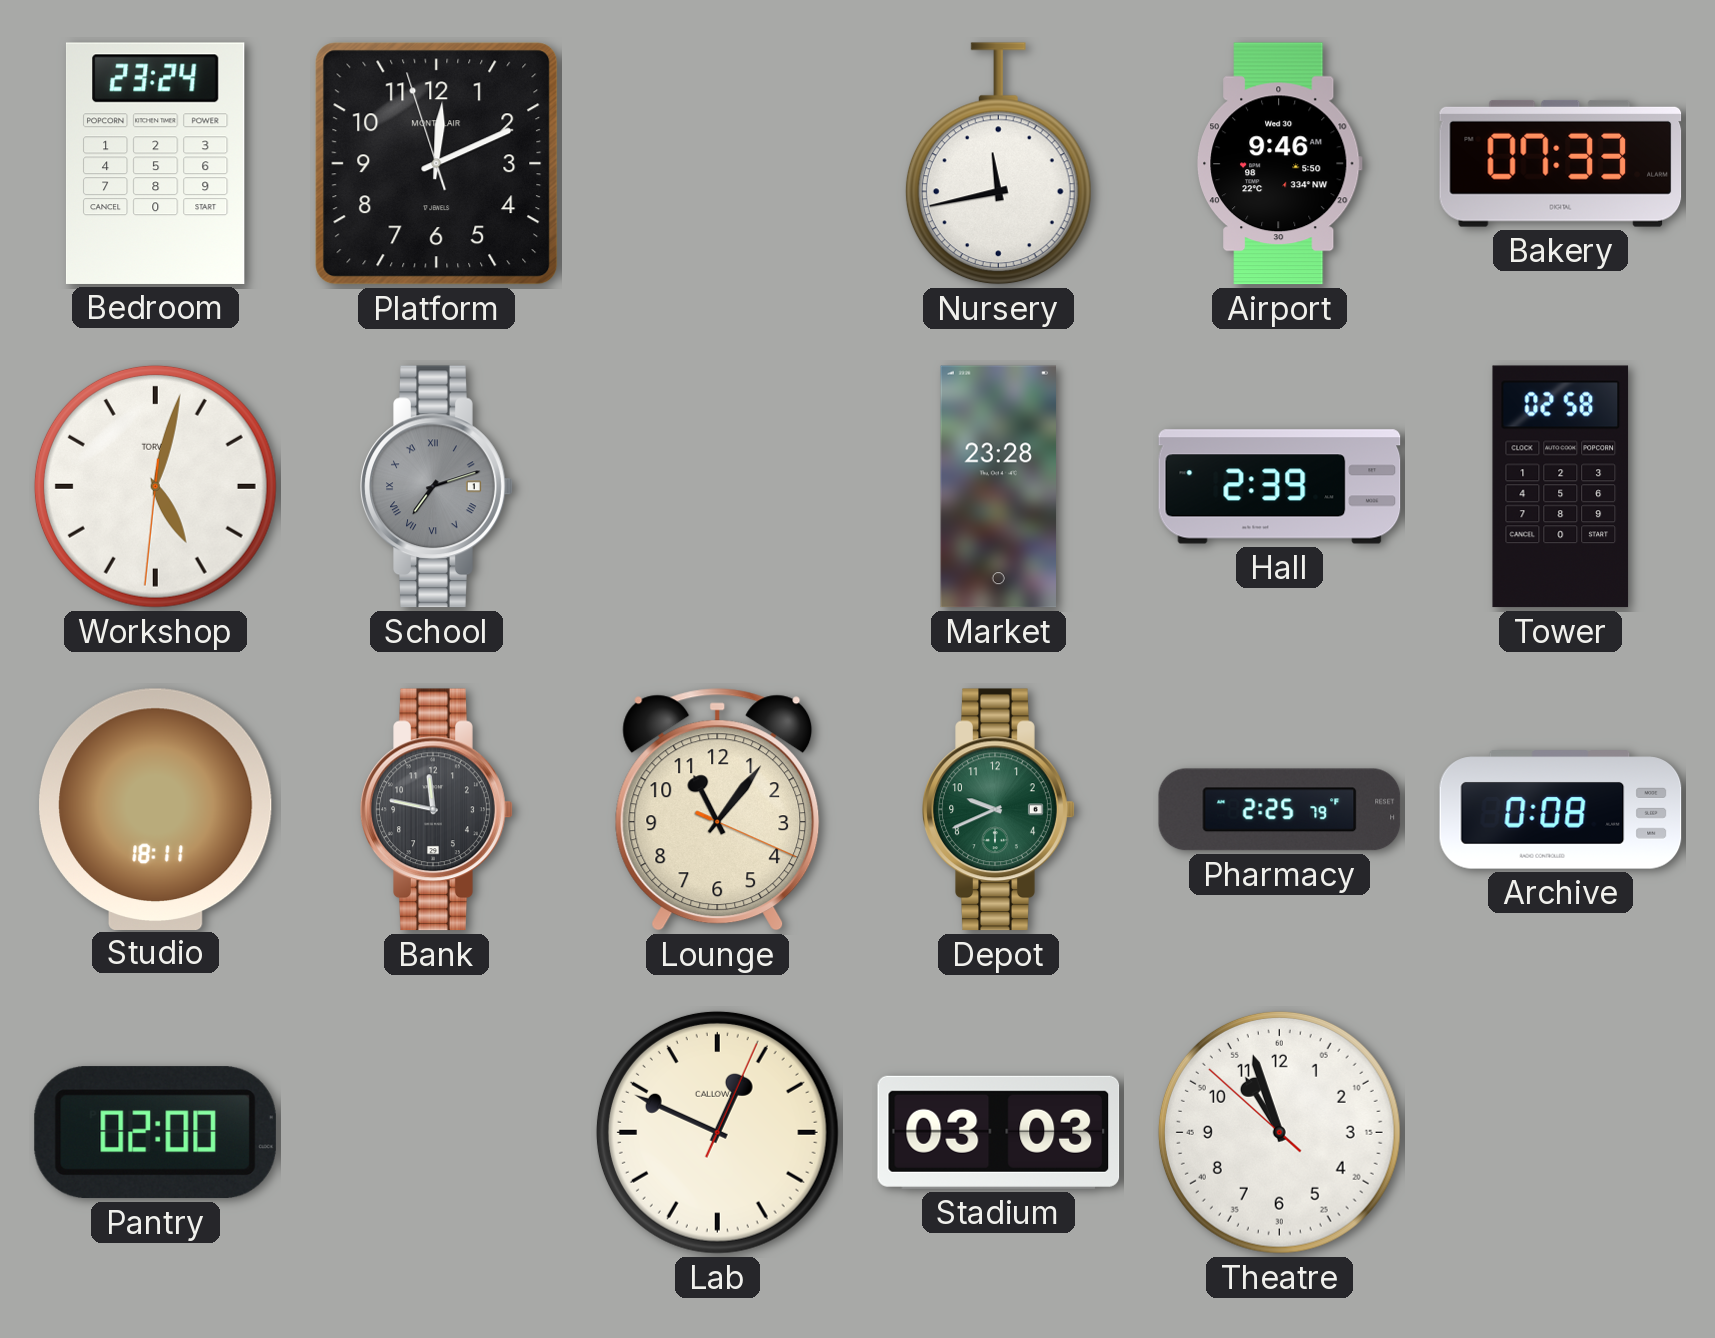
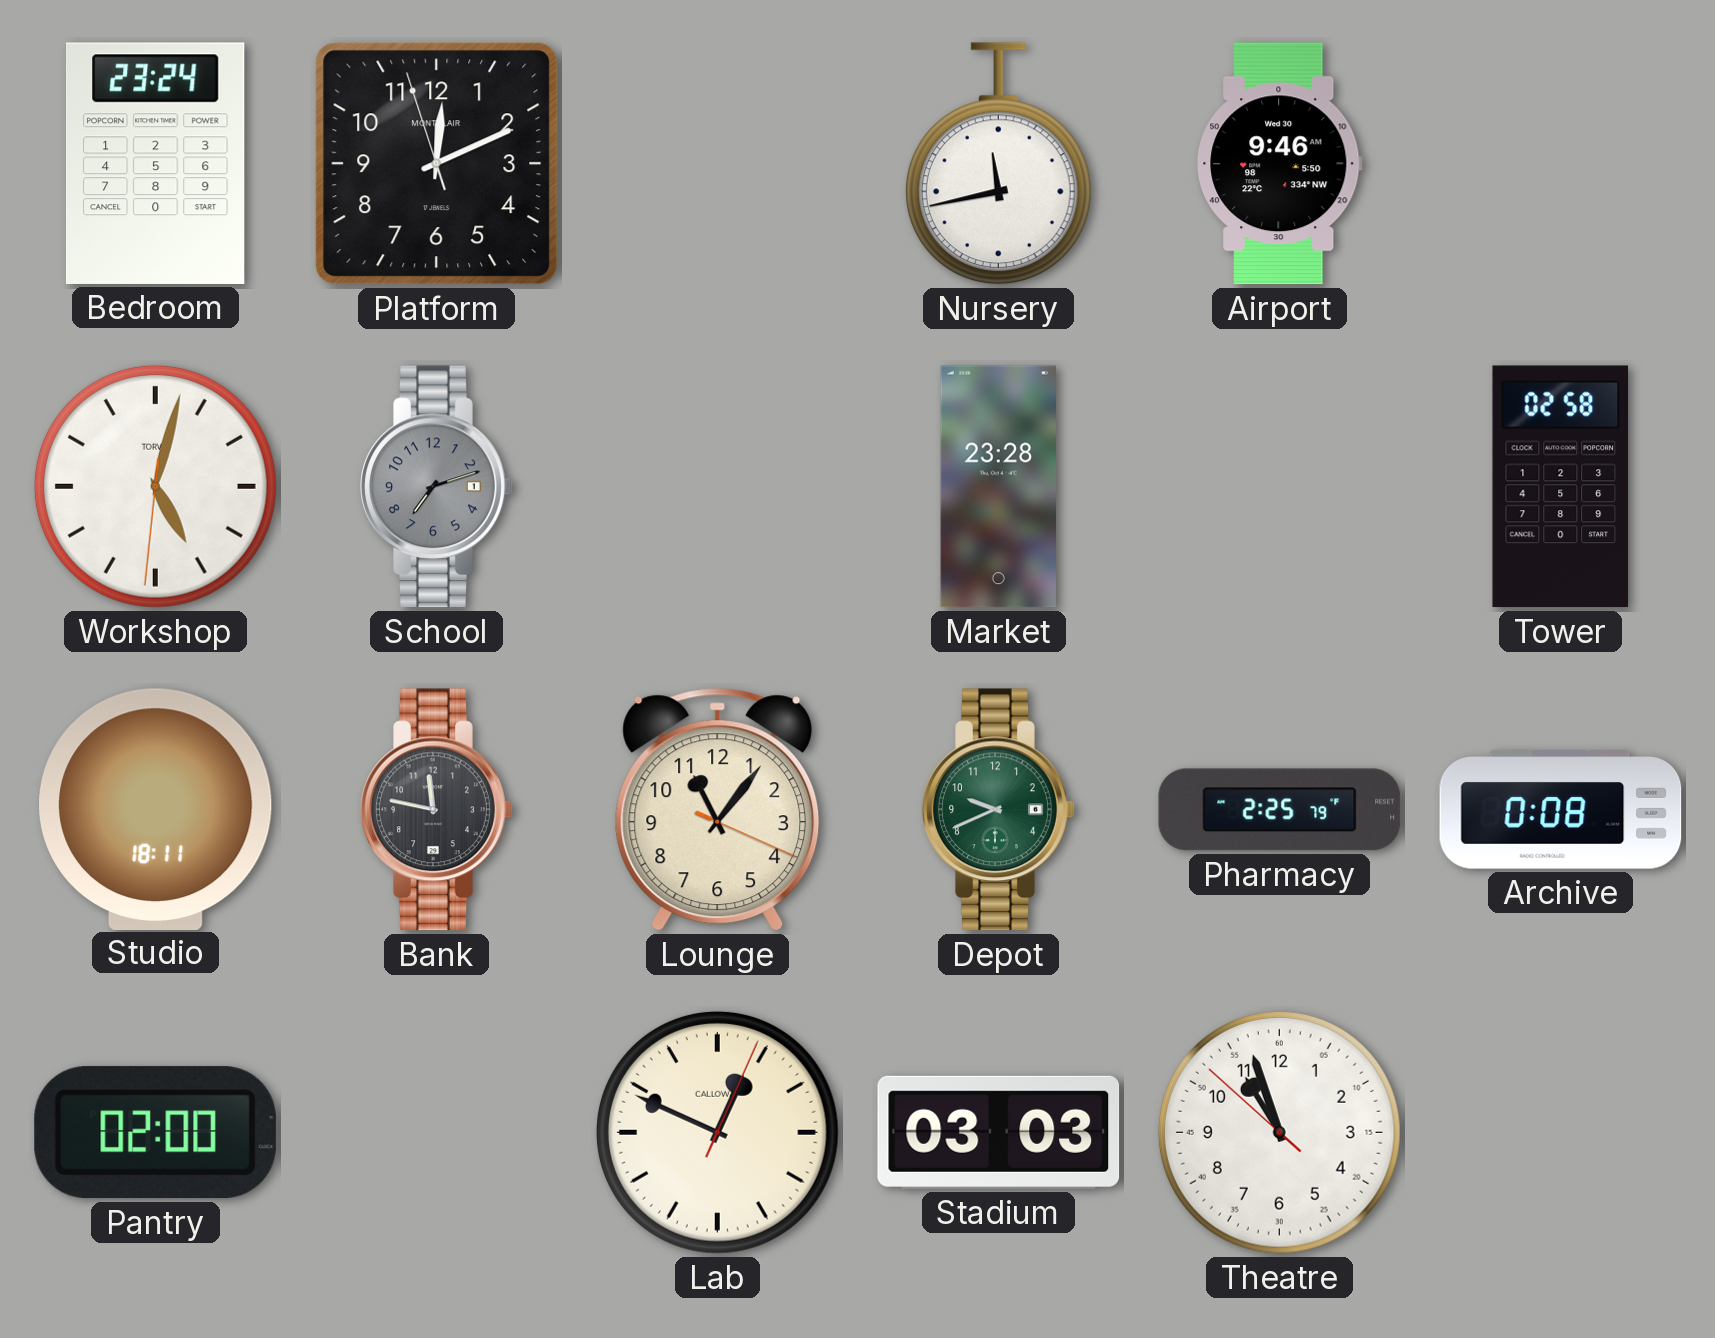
Bakery: 07:33 -> none (1561, 163)
School numerals: Roman -> Arabic (437, 487)
Hall: 2:39 -> none (1280, 487)
